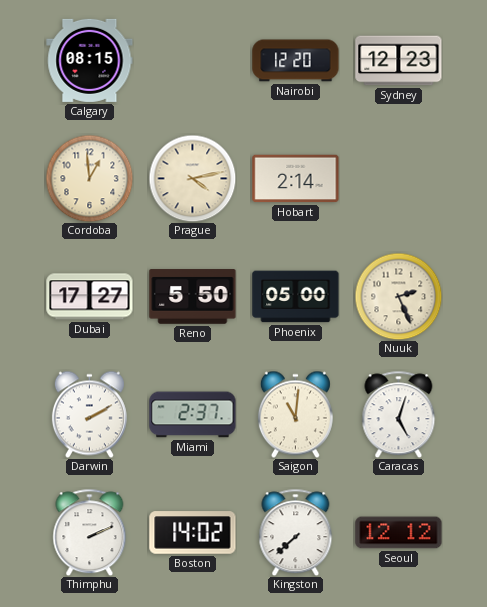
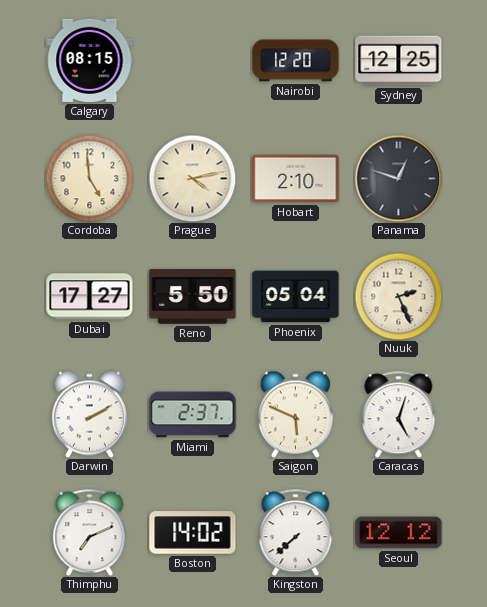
Sydney: 12:23 -> 12:25 (399, 61)
Cordoba: 12:59 -> 4:59 (89, 178)
Hobart: 2:14 -> 2:10 (296, 179)
Panama: none -> 12:48 (398, 178)
Phoenix: 05:00 -> 05:04 (296, 297)
Saigon: 11:01 -> 5:49 (295, 414)
Thimphu: 2:11 -> 7:11 (90, 532)
